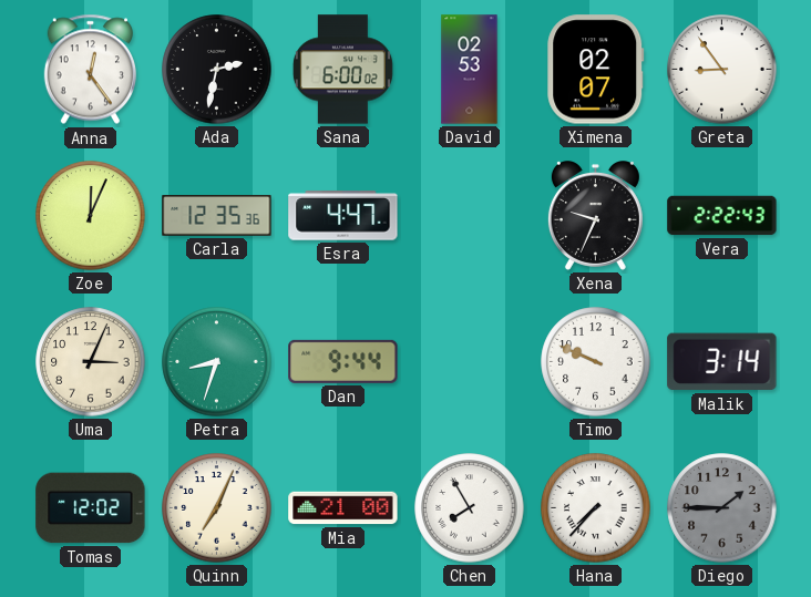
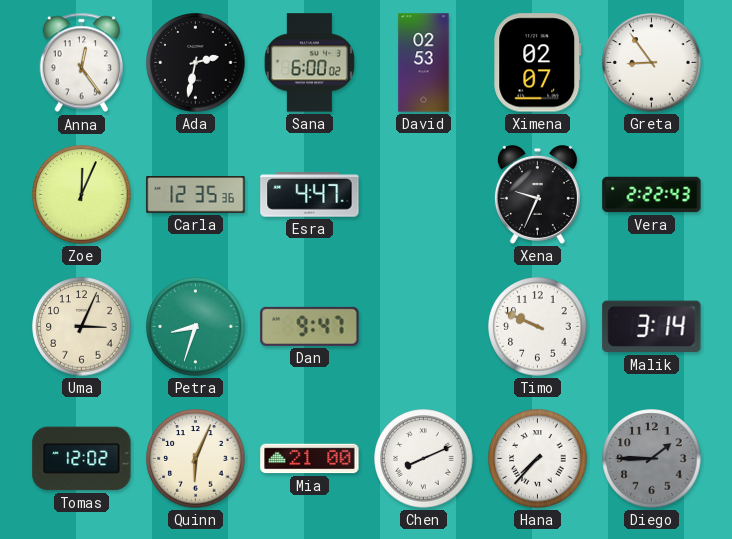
Dan: 9:44 -> 9:47 (310, 326)
Quinn: 7:04 -> 6:04 (196, 459)
Chen: 7:55 -> 8:11 (424, 459)
